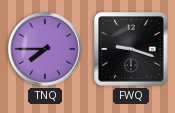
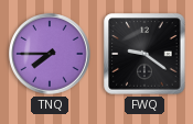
FWQ: 9:18 -> 9:21 (144, 54)
